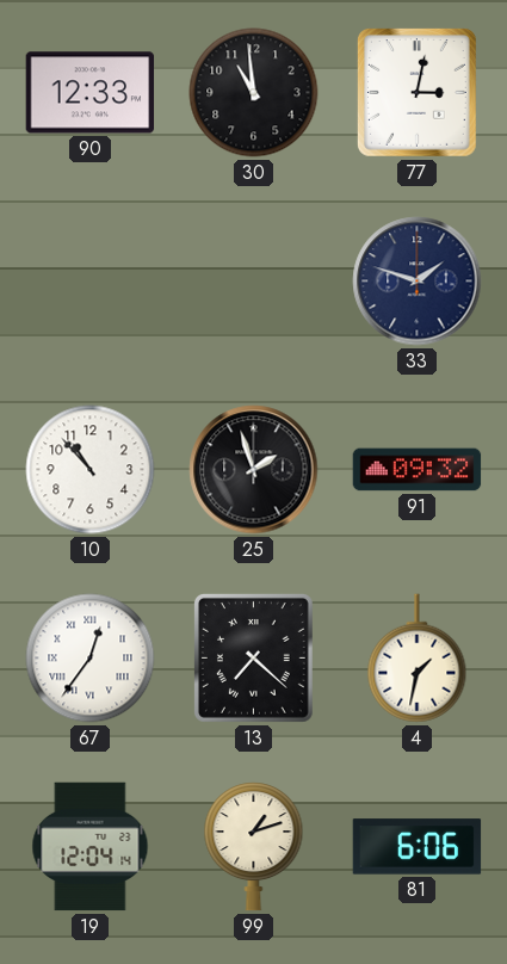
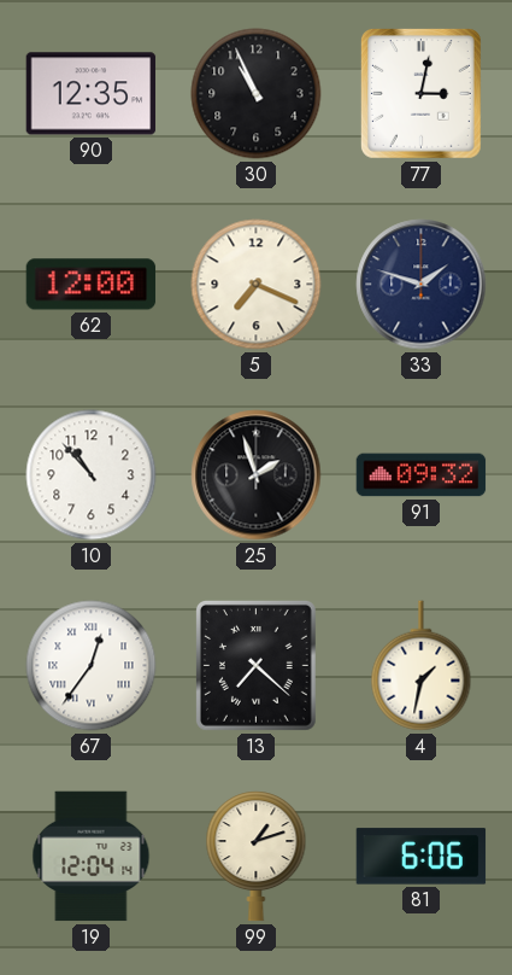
90: 12:33 -> 12:35 (92, 94)
30: 10:59 -> 10:56 (257, 94)
62: none -> 12:00 (92, 285)
5: none -> 7:19 (257, 285)
